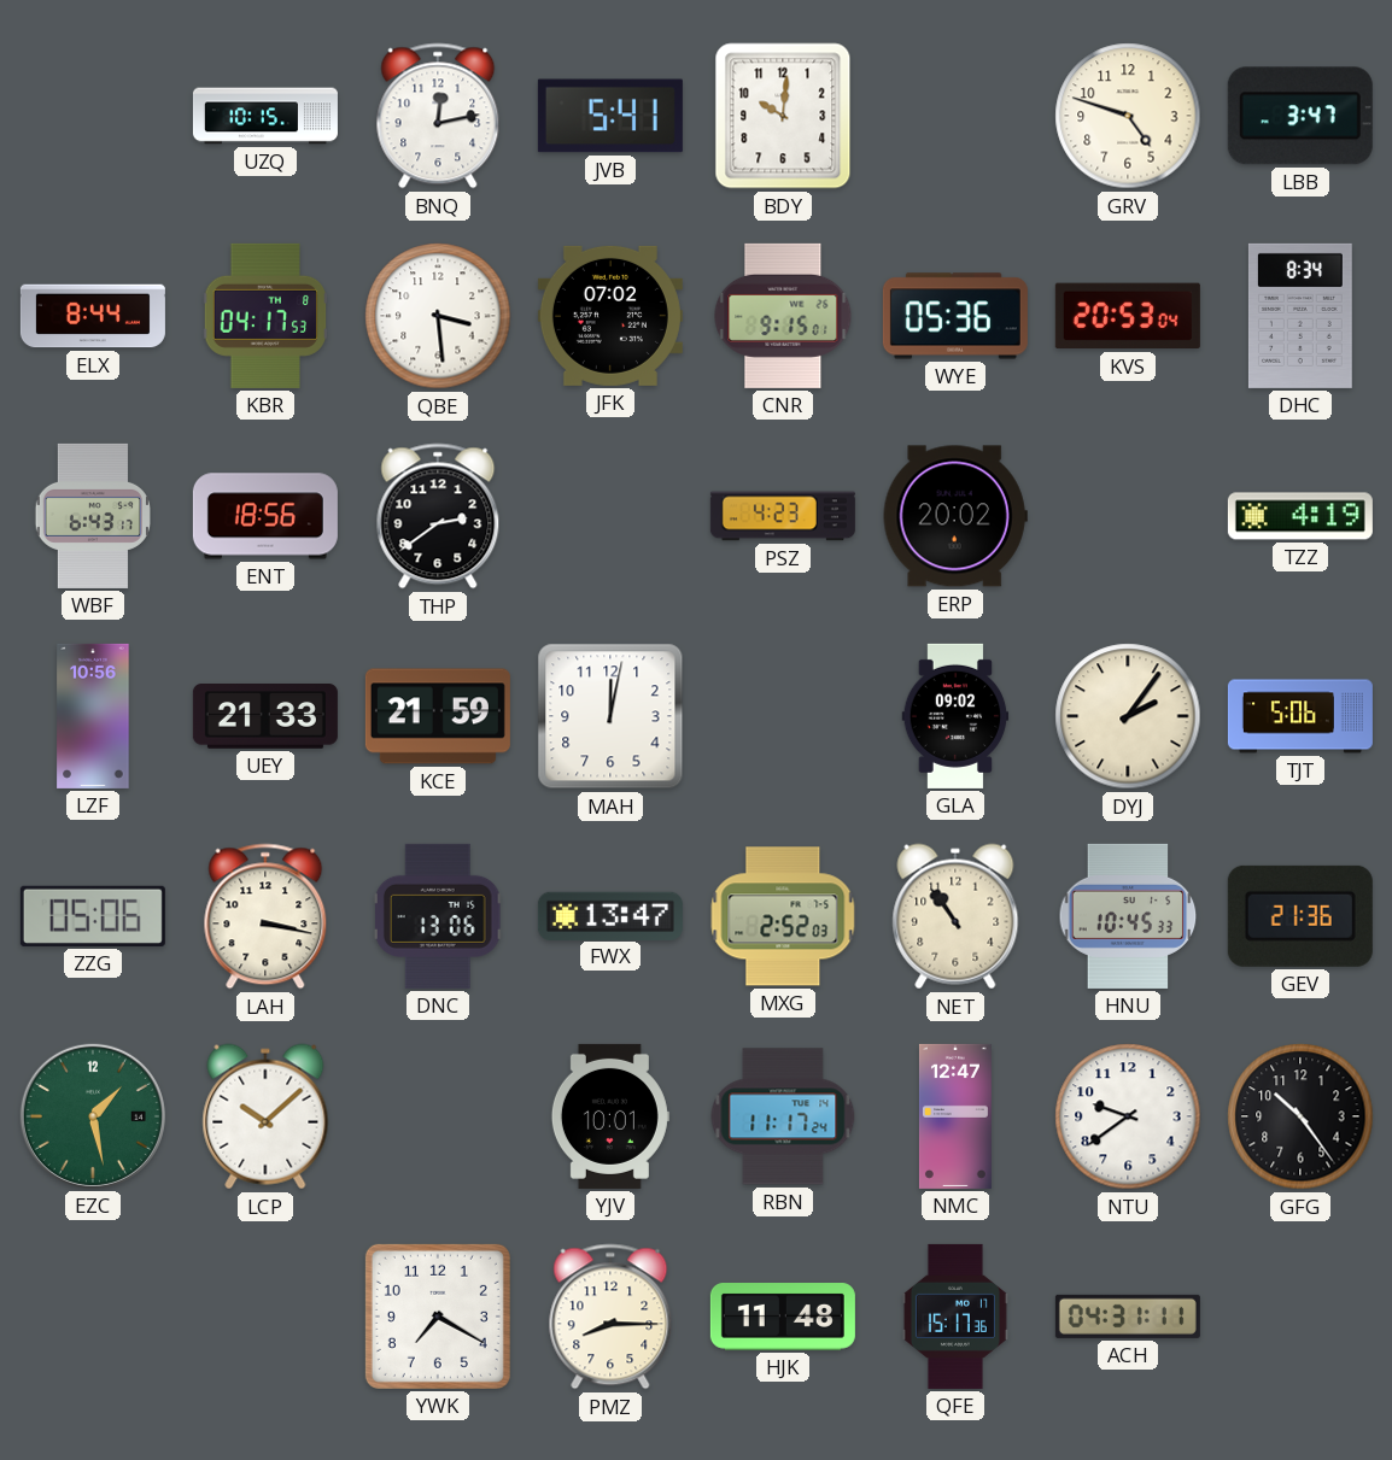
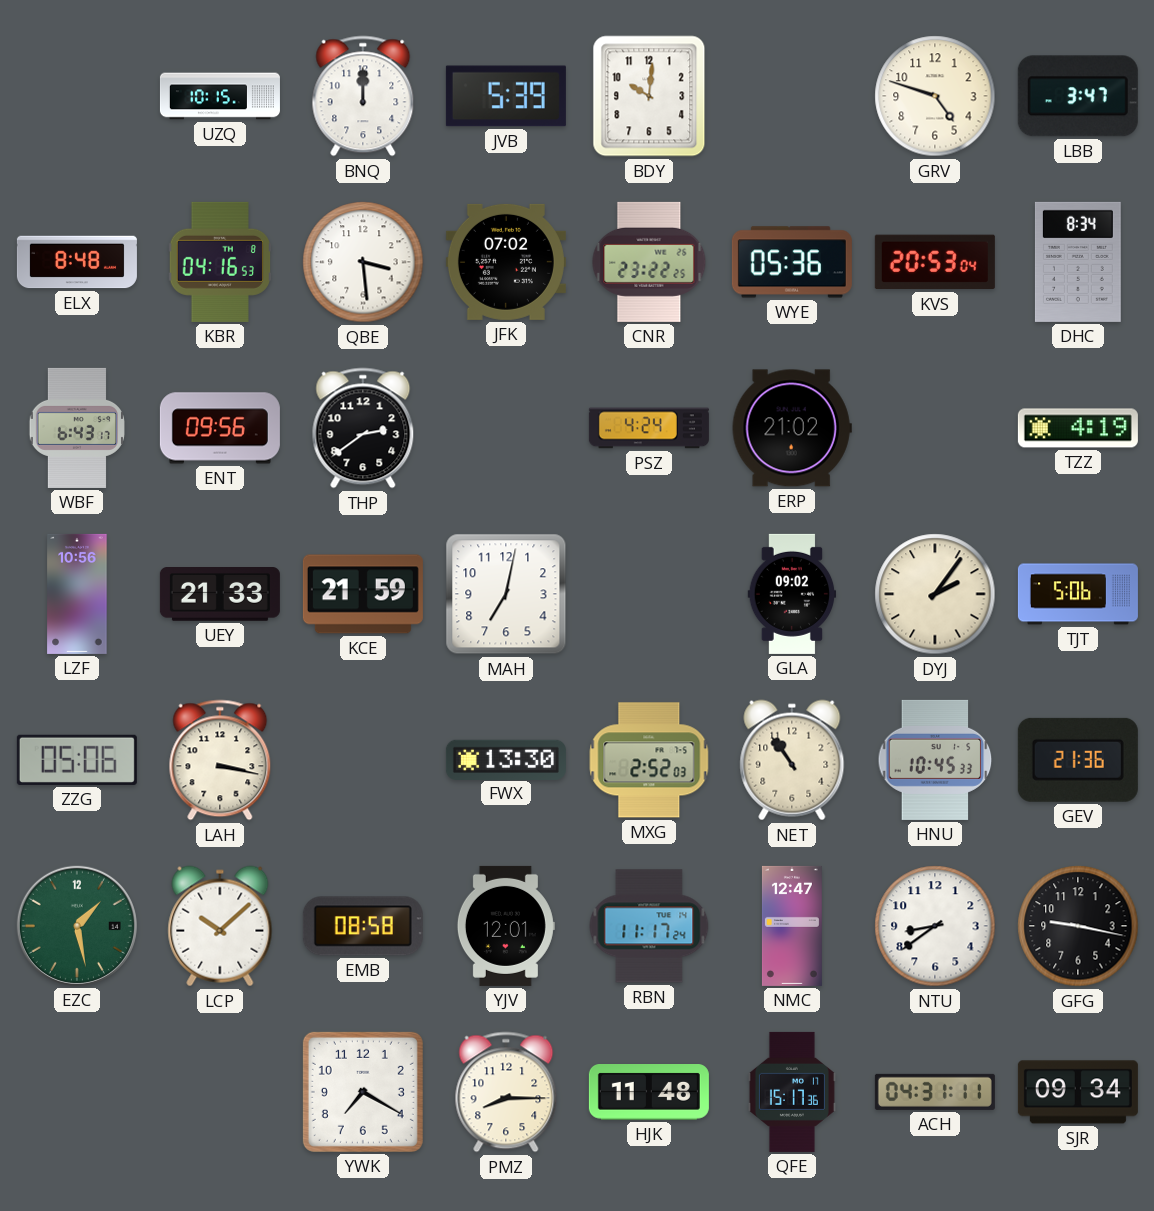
BNQ: 12:13 -> 12:00 (363, 96)
JVB: 5:41 -> 5:39 (506, 96)
ELX: 8:44 -> 8:48 (77, 262)
KBR: 04:17 -> 04:16 (219, 262)
CNR: 9:15 -> 23:22 (649, 262)
ENT: 18:56 -> 09:56 (220, 428)
PSZ: 4:23 -> 4:24 (649, 428)
ERP: 20:02 -> 21:02 (792, 428)
MAH: 12:02 -> 7:02 (506, 594)
DNC: 13:06 -> none (438, 916)
FWX: 13:47 -> 13:30 (506, 759)
EMB: none -> 08:58 (363, 926)
YJV: 10:01 -> 12:01 (506, 926)
NTU: 9:39 -> 8:39 (935, 926)
GFG: 10:24 -> 9:17 (1078, 926)
SJR: none -> 09:34 (1078, 1092)
